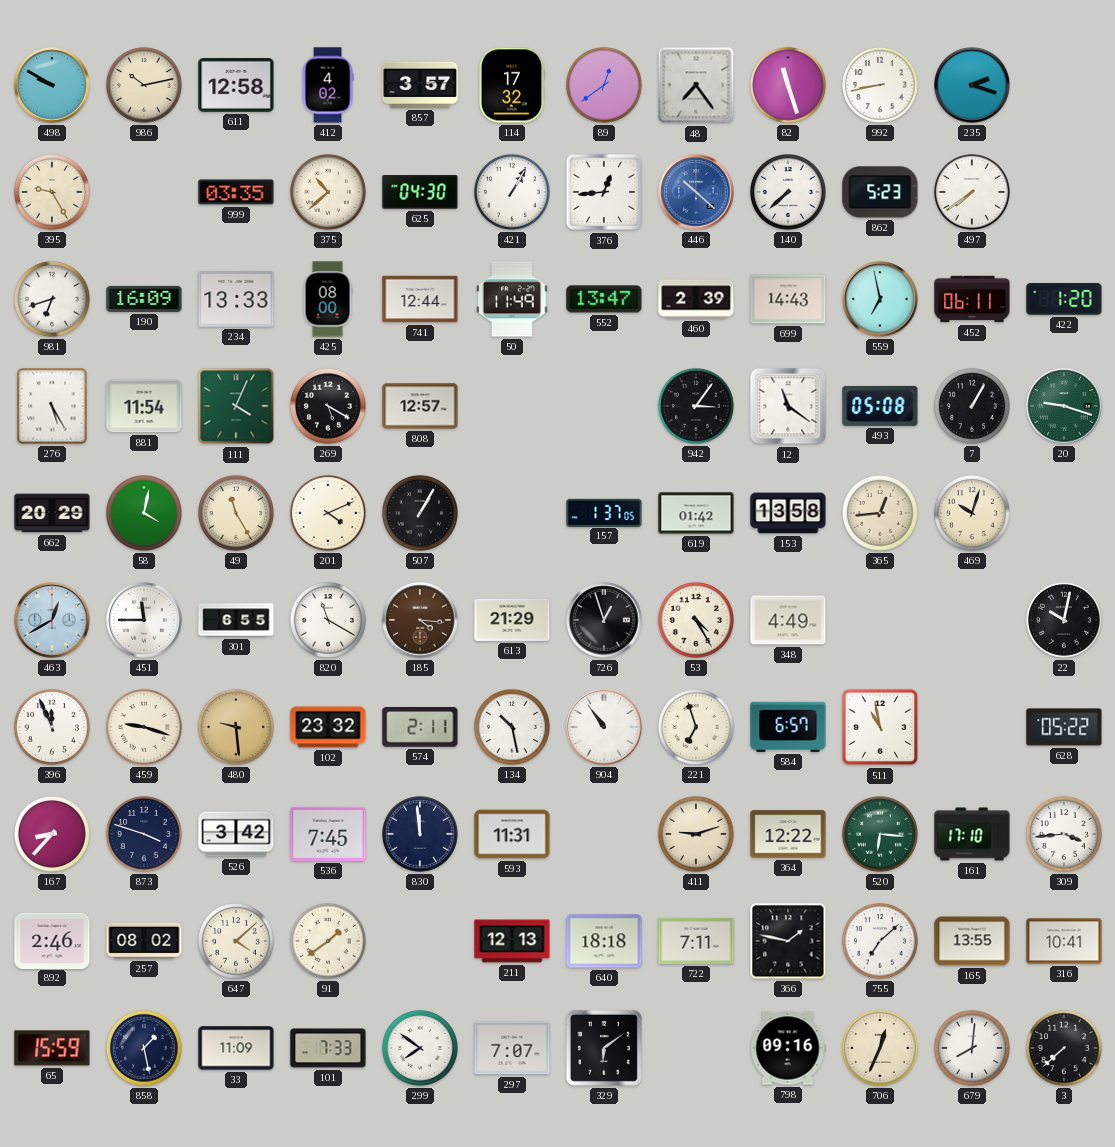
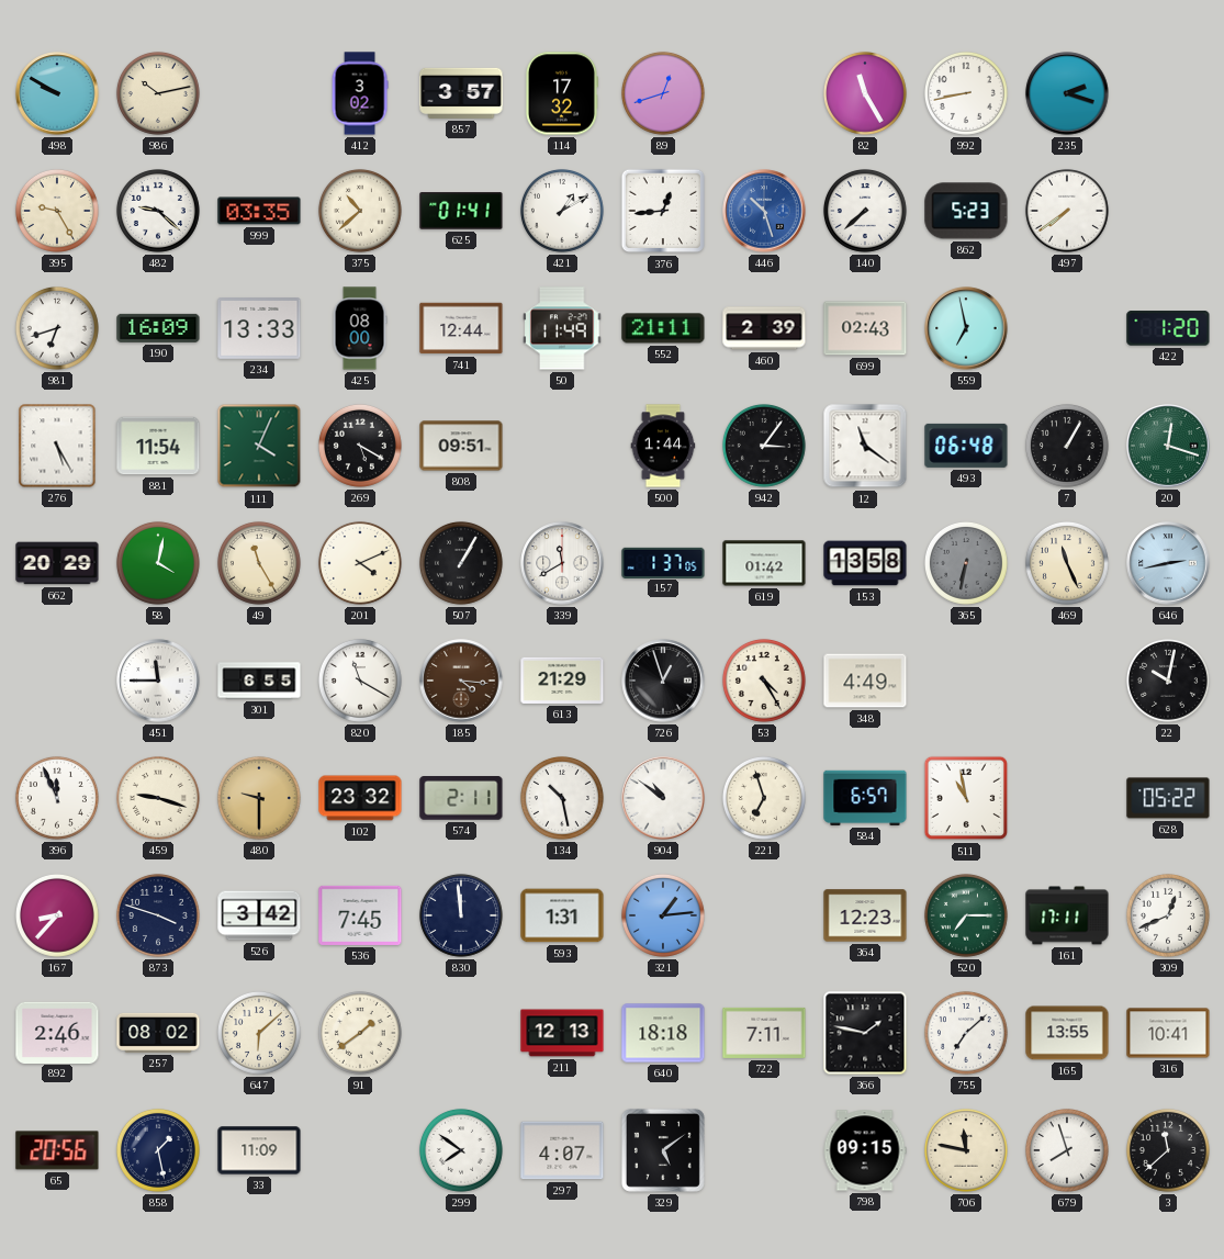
611: 12:58 -> none (236, 85)
412: 4:02 -> 3:02 (360, 93)
89: 12:39 -> 12:42 (663, 93)
48: 7:24 -> none (696, 85)
82: 11:27 -> 11:25 (865, 93)
482: none -> 9:22 (158, 211)
625: 04:30 -> 01:41 (461, 211)
421: 1:05 -> 1:10 (562, 211)
446: 10:22 -> 10:27 (764, 211)
552: 13:47 -> 21:11 (663, 328)
699: 14:43 -> 02:43 (865, 328)
452: 06:11 -> none (972, 299)
808: 12:57 -> 09:51 (461, 446)
500: none -> 1:44 (663, 446)
493: 05:08 -> 06:48 (966, 446)
20: 9:18 -> 12:18 (1168, 446)
339: none -> 11:40 (562, 563)
365: 12:44 -> 6:32 (966, 563)
365 dial: cream -> grey (966, 563)
469: 10:03 -> 11:26 (1067, 563)
646: none -> 2:43 (1168, 563)
463: 12:40 -> none (52, 620)
480: 9:29 -> 9:30 (259, 798)
904: 10:54 -> 10:51 (663, 798)
593: 11:31 -> 1:31 (562, 915)
321: none -> 1:14 (663, 915)
411: 9:12 -> none (696, 834)
364: 12:22 -> 12:23 (865, 915)
520: 6:16 -> 7:15 (966, 915)
161: 17:10 -> 17:11 (1067, 915)
309: 3:44 -> 12:41 (1168, 915)
647: 4:08 -> 6:08 (259, 1033)
65: 15:59 -> 20:56 (57, 1150)
101: 7:33 -> none (328, 1048)
297: 7:07 -> 4:07 (562, 1150)
329: 6:09 -> 5:09 (663, 1150)
798: 09:16 -> 09:15 (865, 1150)
706: 12:34 -> 11:47 (966, 1150)
679: 8:01 -> 7:57 (1067, 1150)
3: 7:38 -> 11:38 (1168, 1150)
